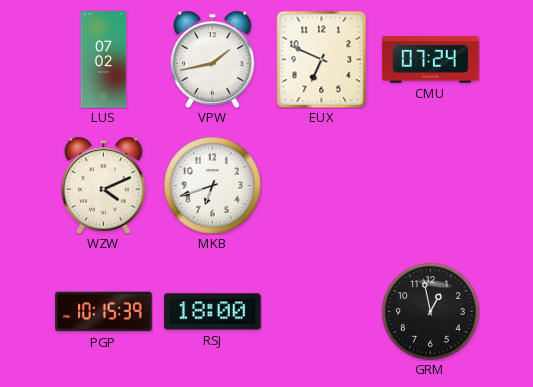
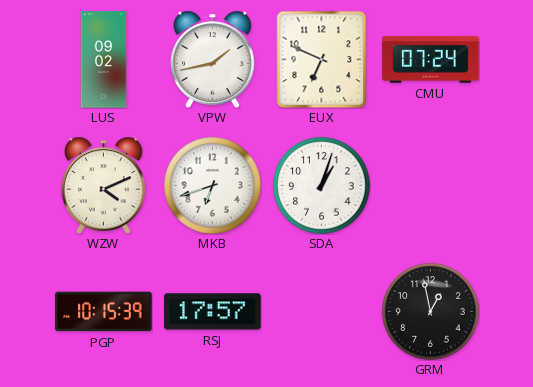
LUS: 07:02 -> 09:02 (104, 60)
SDA: none -> 1:03 (322, 186)
RSJ: 18:00 -> 17:57 (213, 312)
